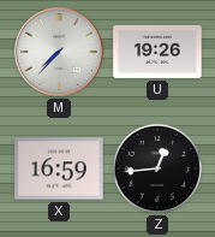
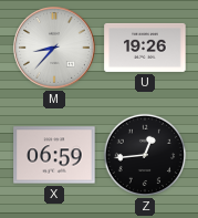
M: 7:37 -> 8:37 (55, 49)
X: 16:59 -> 06:59 (54, 155)
